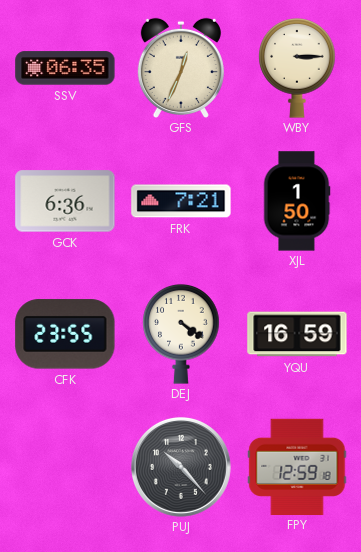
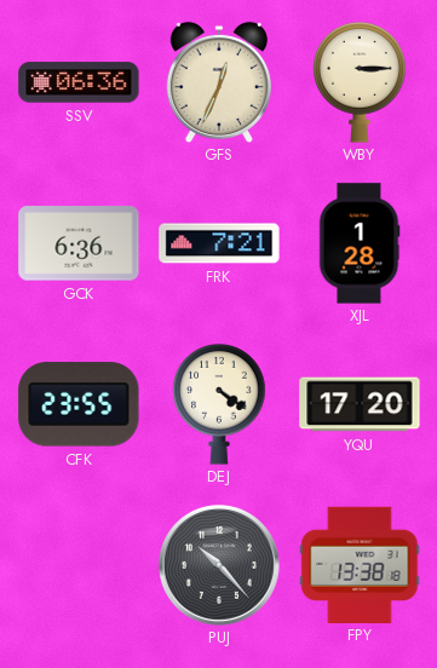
SSV: 06:35 -> 06:36 (79, 82)
XJL: 1:50 -> 1:28 (360, 243)
YQU: 16:59 -> 17:20 (360, 404)
FPY: 12:59 -> 13:38 (360, 564)
